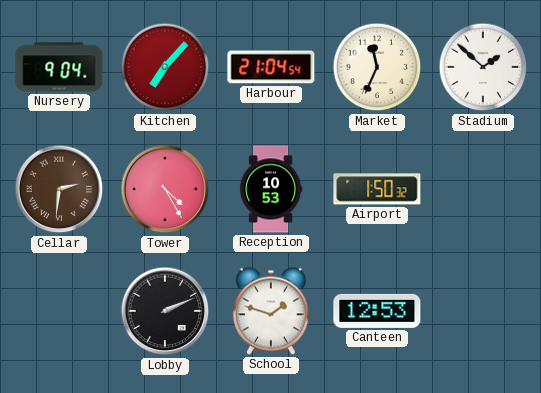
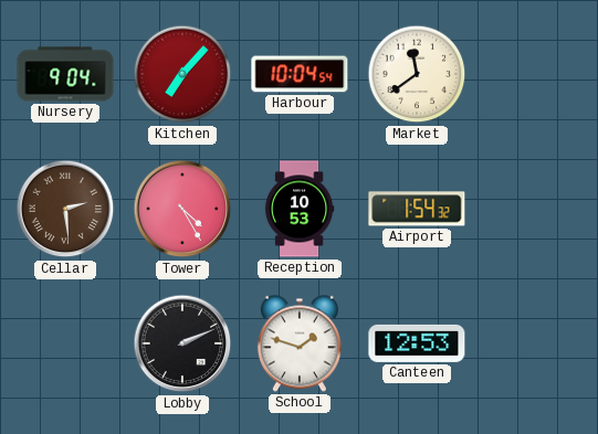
Harbour: 21:04 -> 10:04 (300, 74)
Market: 11:34 -> 11:39 (417, 74)
Stadium: 1:52 -> none (483, 67)
Cellar: 2:31 -> 2:29 (65, 209)
Airport: 1:50 -> 1:54 (417, 209)
